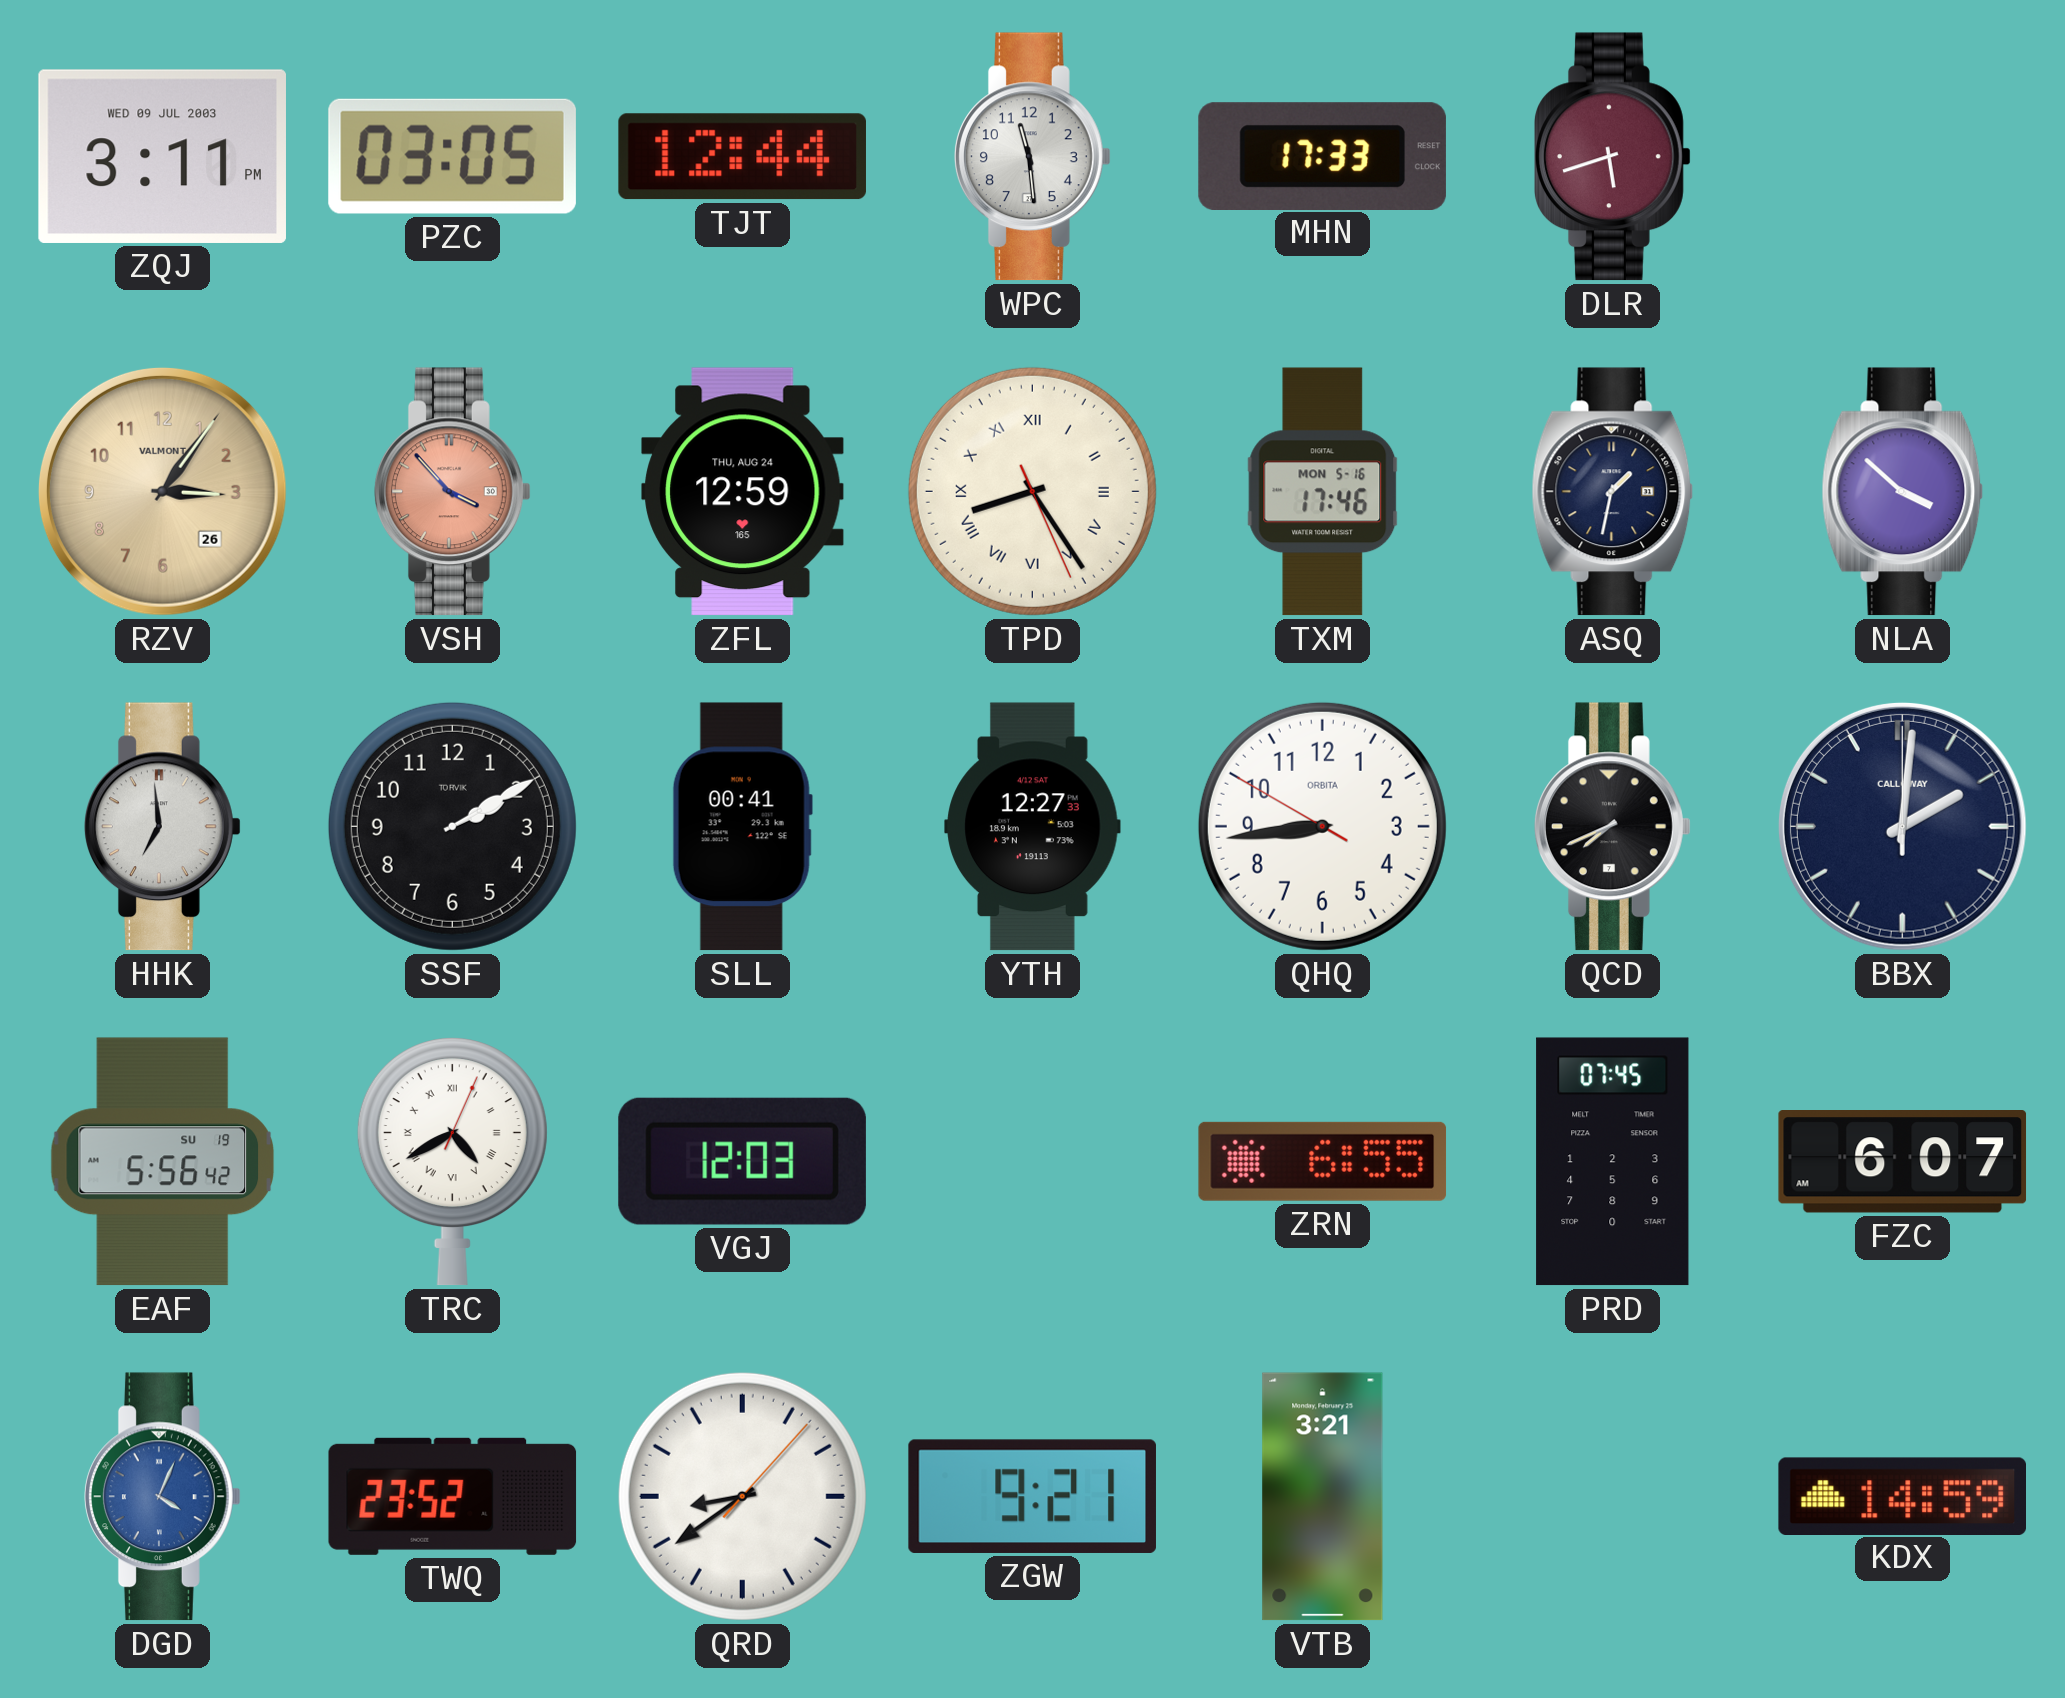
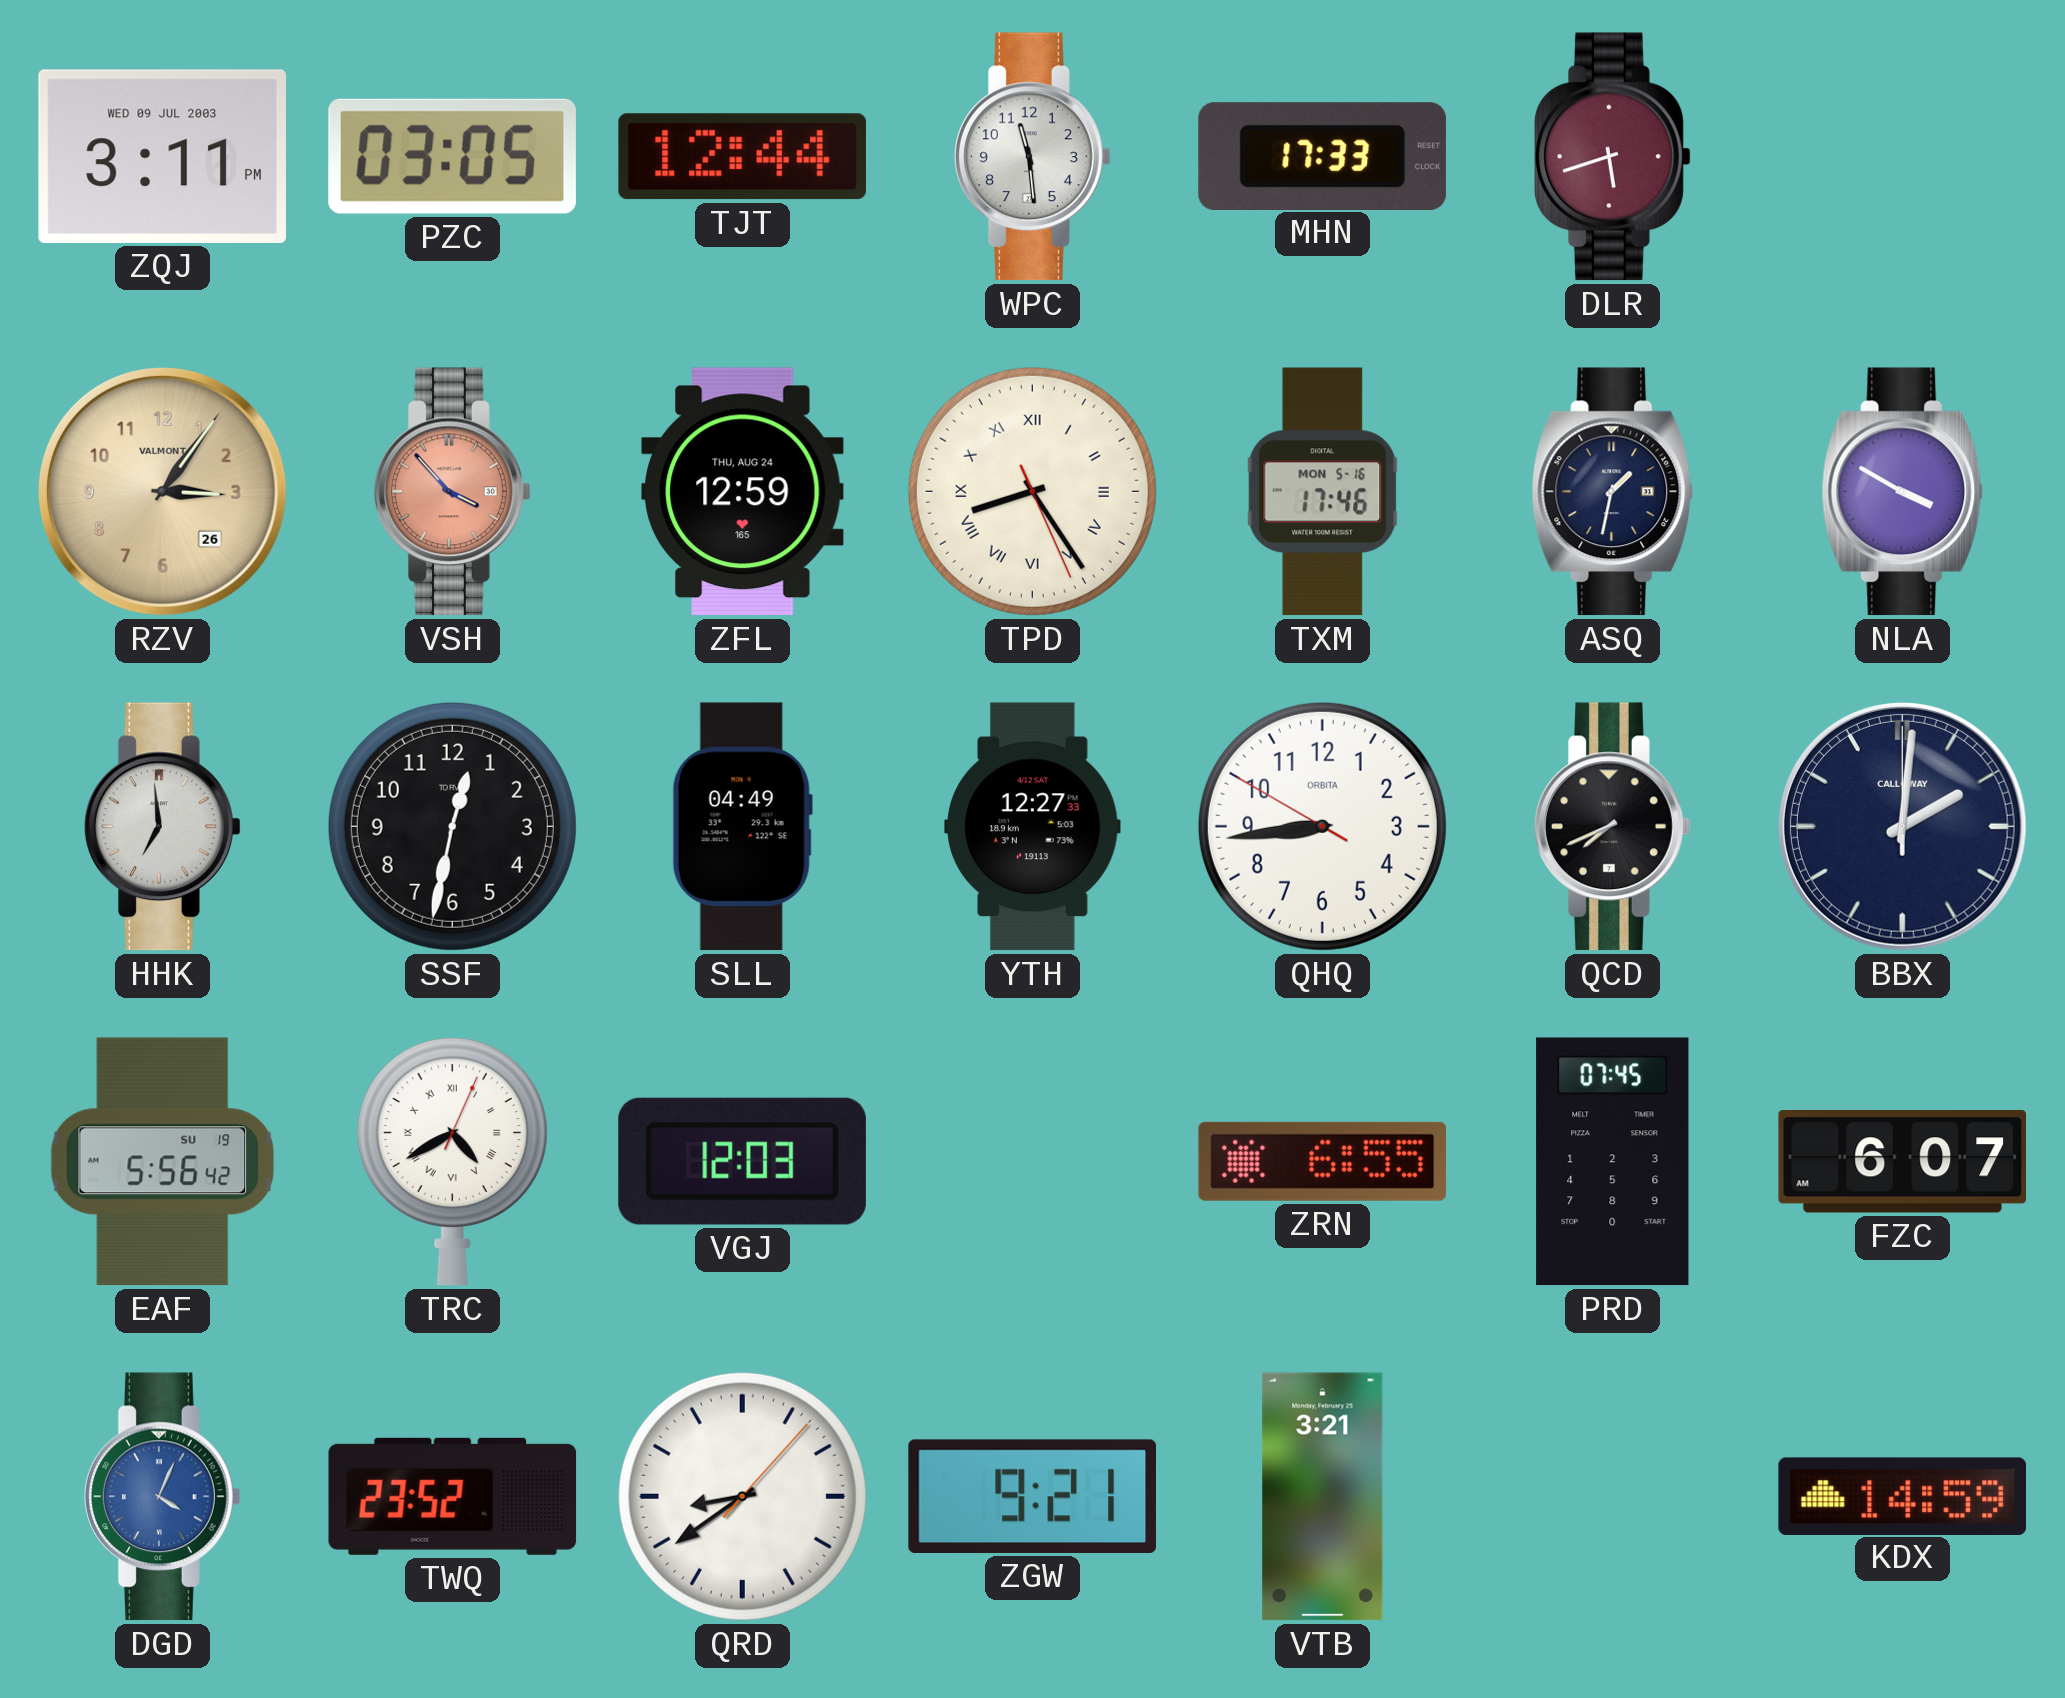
NLA: 3:52 -> 3:50 (1903, 492)
SSF: 2:10 -> 12:32 (452, 826)
SLL: 00:41 -> 04:49 (742, 827)
